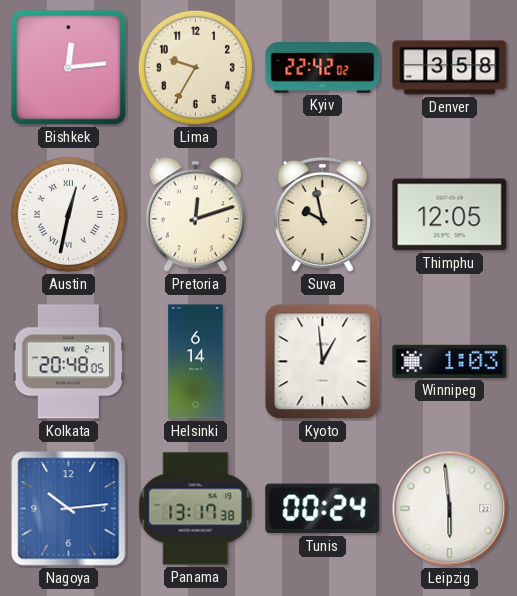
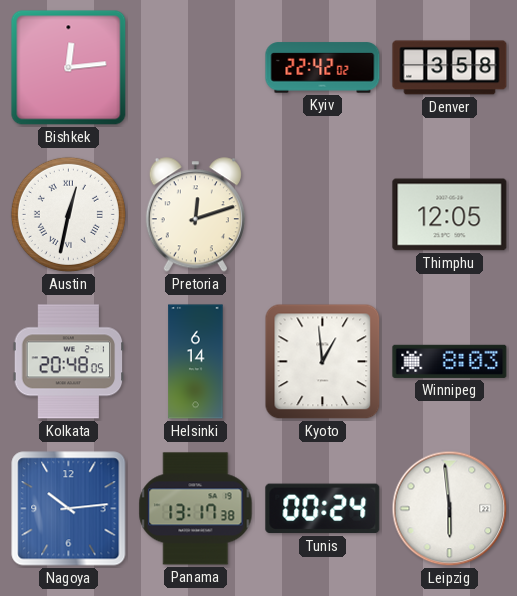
Lima: 9:35 -> none (195, 67)
Suva: 9:58 -> none (322, 215)
Winnipeg: 1:03 -> 8:03 (450, 361)
